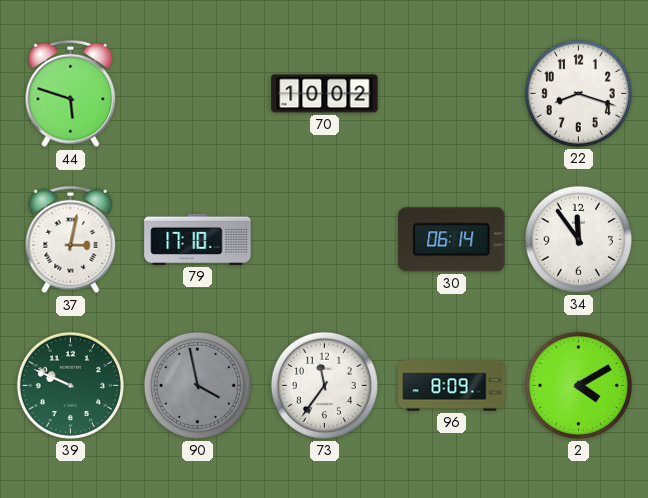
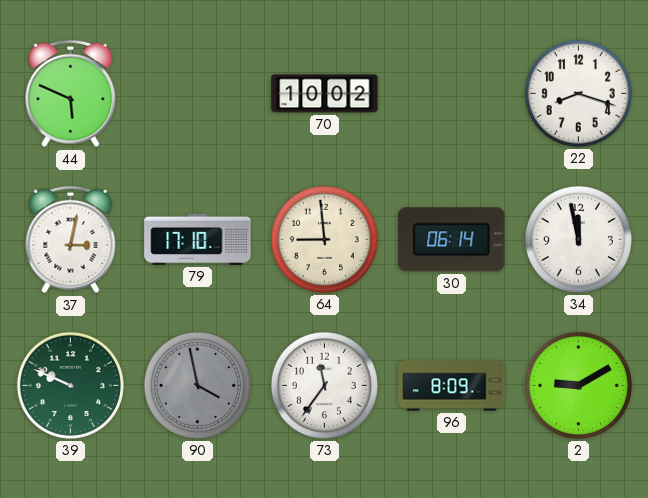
44: 5:48 -> 5:49 (71, 94)
64: none -> 8:59 (324, 239)
34: 11:54 -> 11:58 (578, 239)
2: 4:10 -> 9:10 (578, 385)
